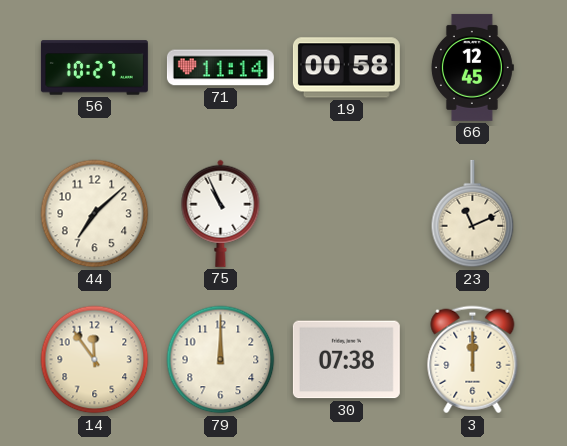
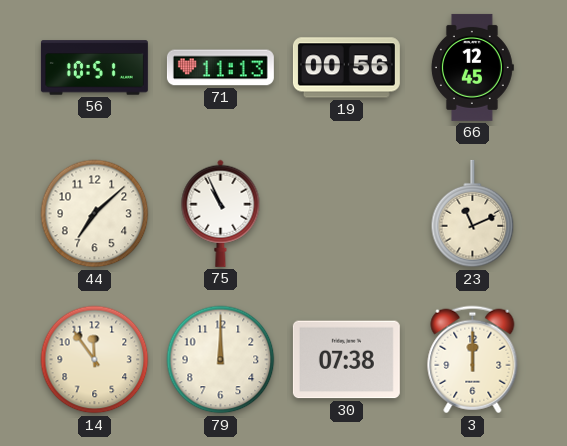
56: 10:27 -> 10:51 (94, 68)
71: 11:14 -> 11:13 (220, 68)
19: 00:58 -> 00:56 (346, 68)
